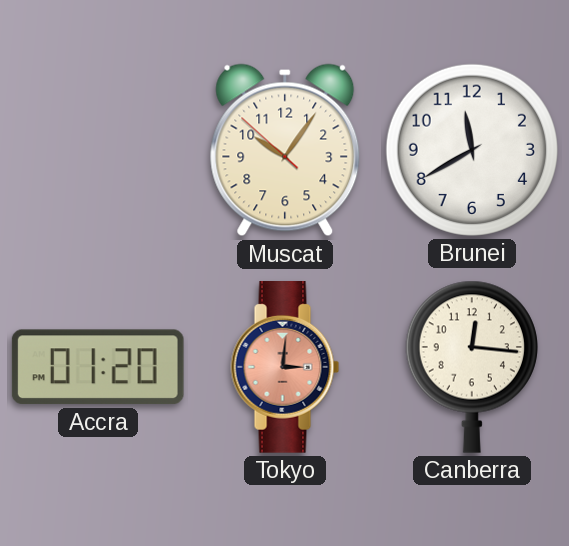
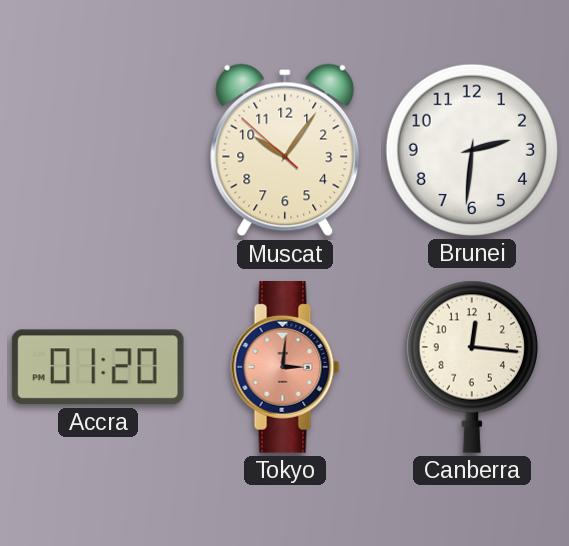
Brunei: 11:40 -> 2:31 (472, 150)
